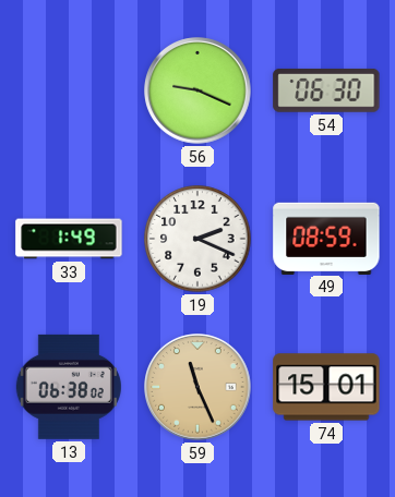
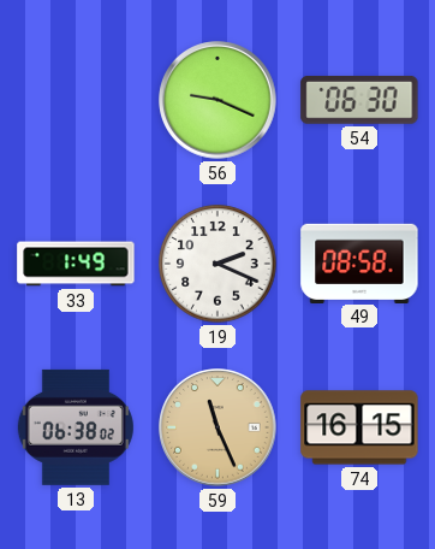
49: 08:59 -> 08:58 (359, 262)
74: 15:01 -> 16:15 (359, 427)
